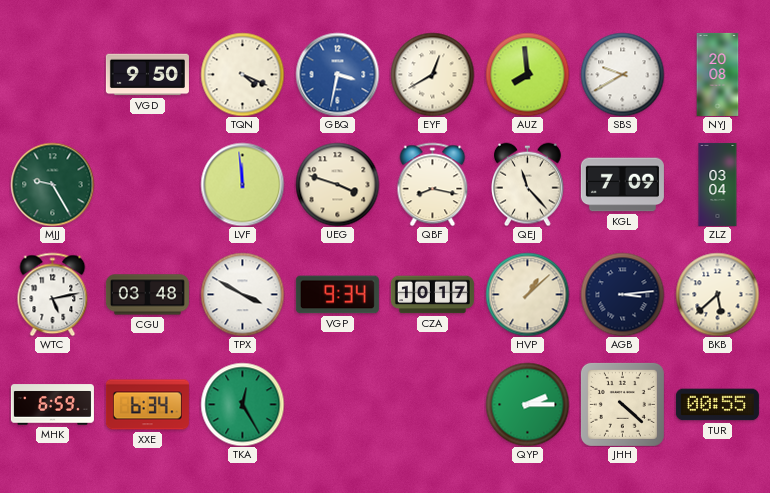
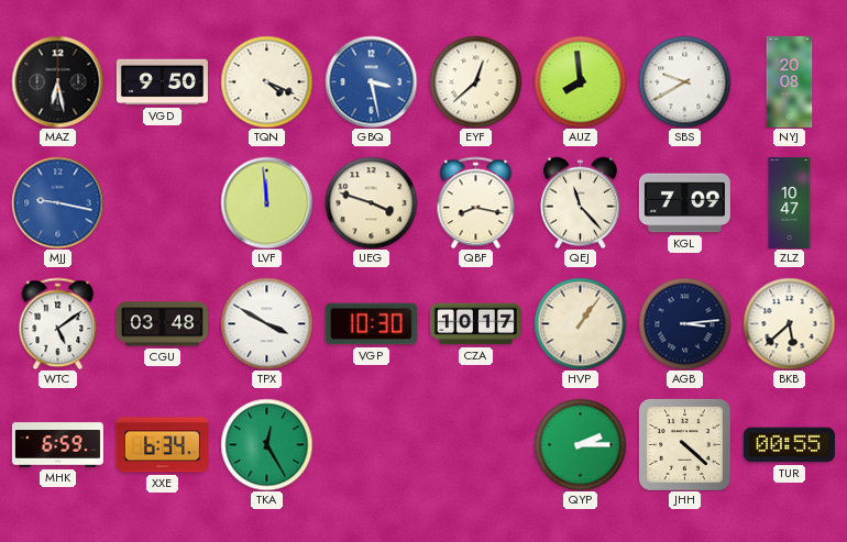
MAZ: none -> 6:28 (57, 81)
GBQ: 3:32 -> 3:28 (371, 81)
EYF: 12:40 -> 12:38 (475, 81)
MJJ: 9:25 -> 9:17 (57, 202)
MJJ dial: green -> blue (57, 202)
ZLZ: 03:04 -> 10:47 (790, 202)
WTC: 5:13 -> 5:09 (58, 323)
VGP: 9:34 -> 10:30 (371, 324)
HVP: 1:08 -> 1:06 (580, 323)
